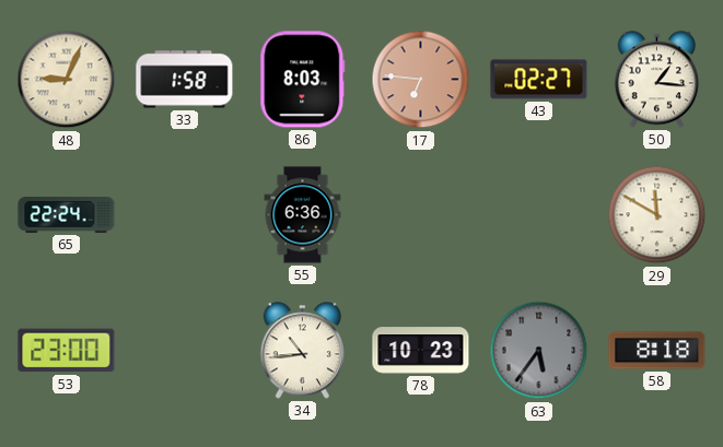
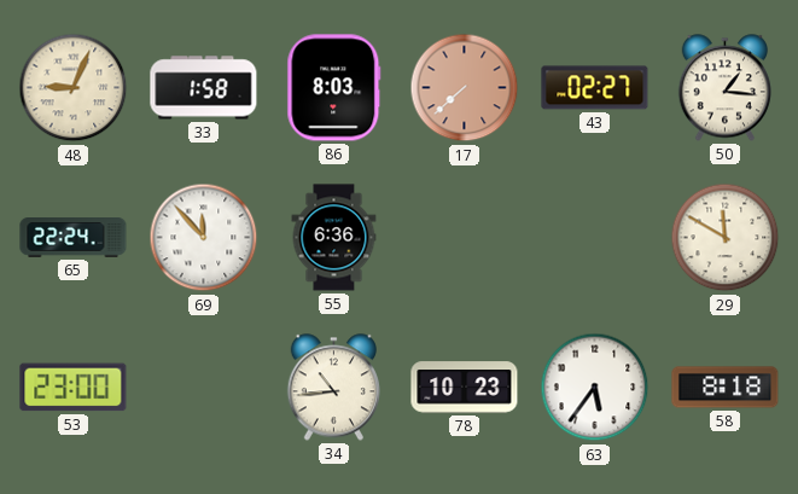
17: 6:46 -> 7:38 (465, 88)
69: none -> 11:53 (204, 238)
63 dial: grey -> white (595, 388)
